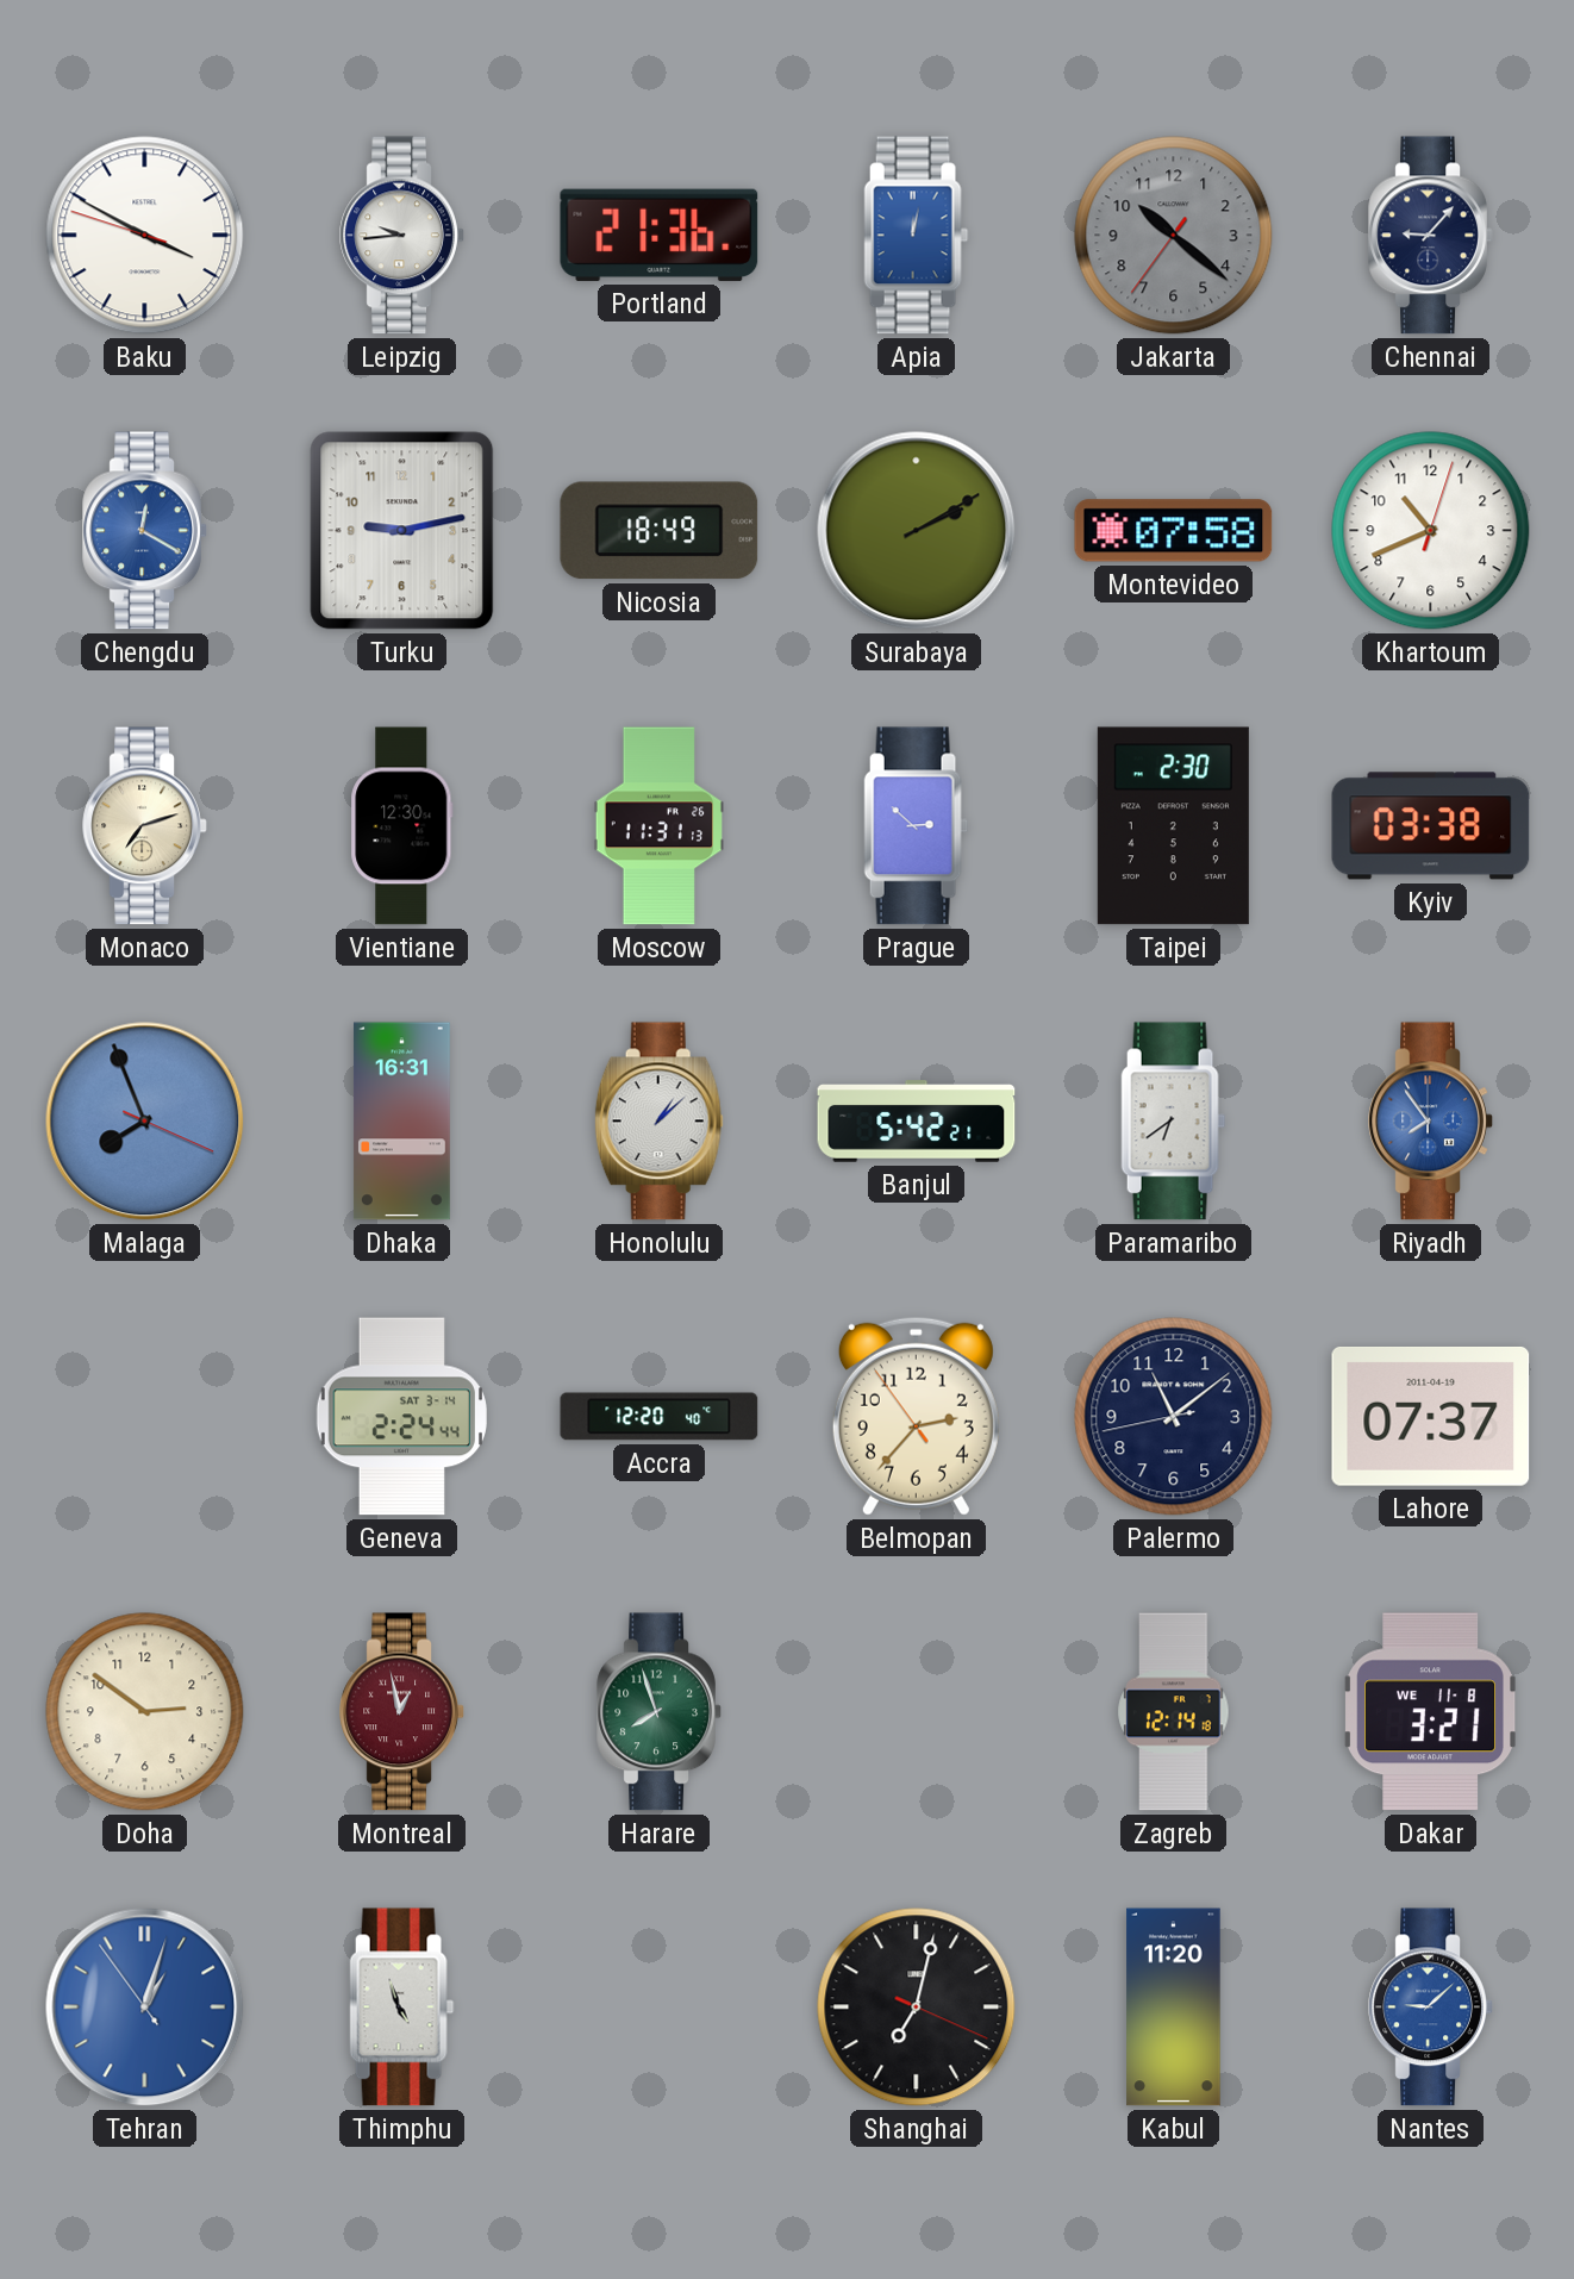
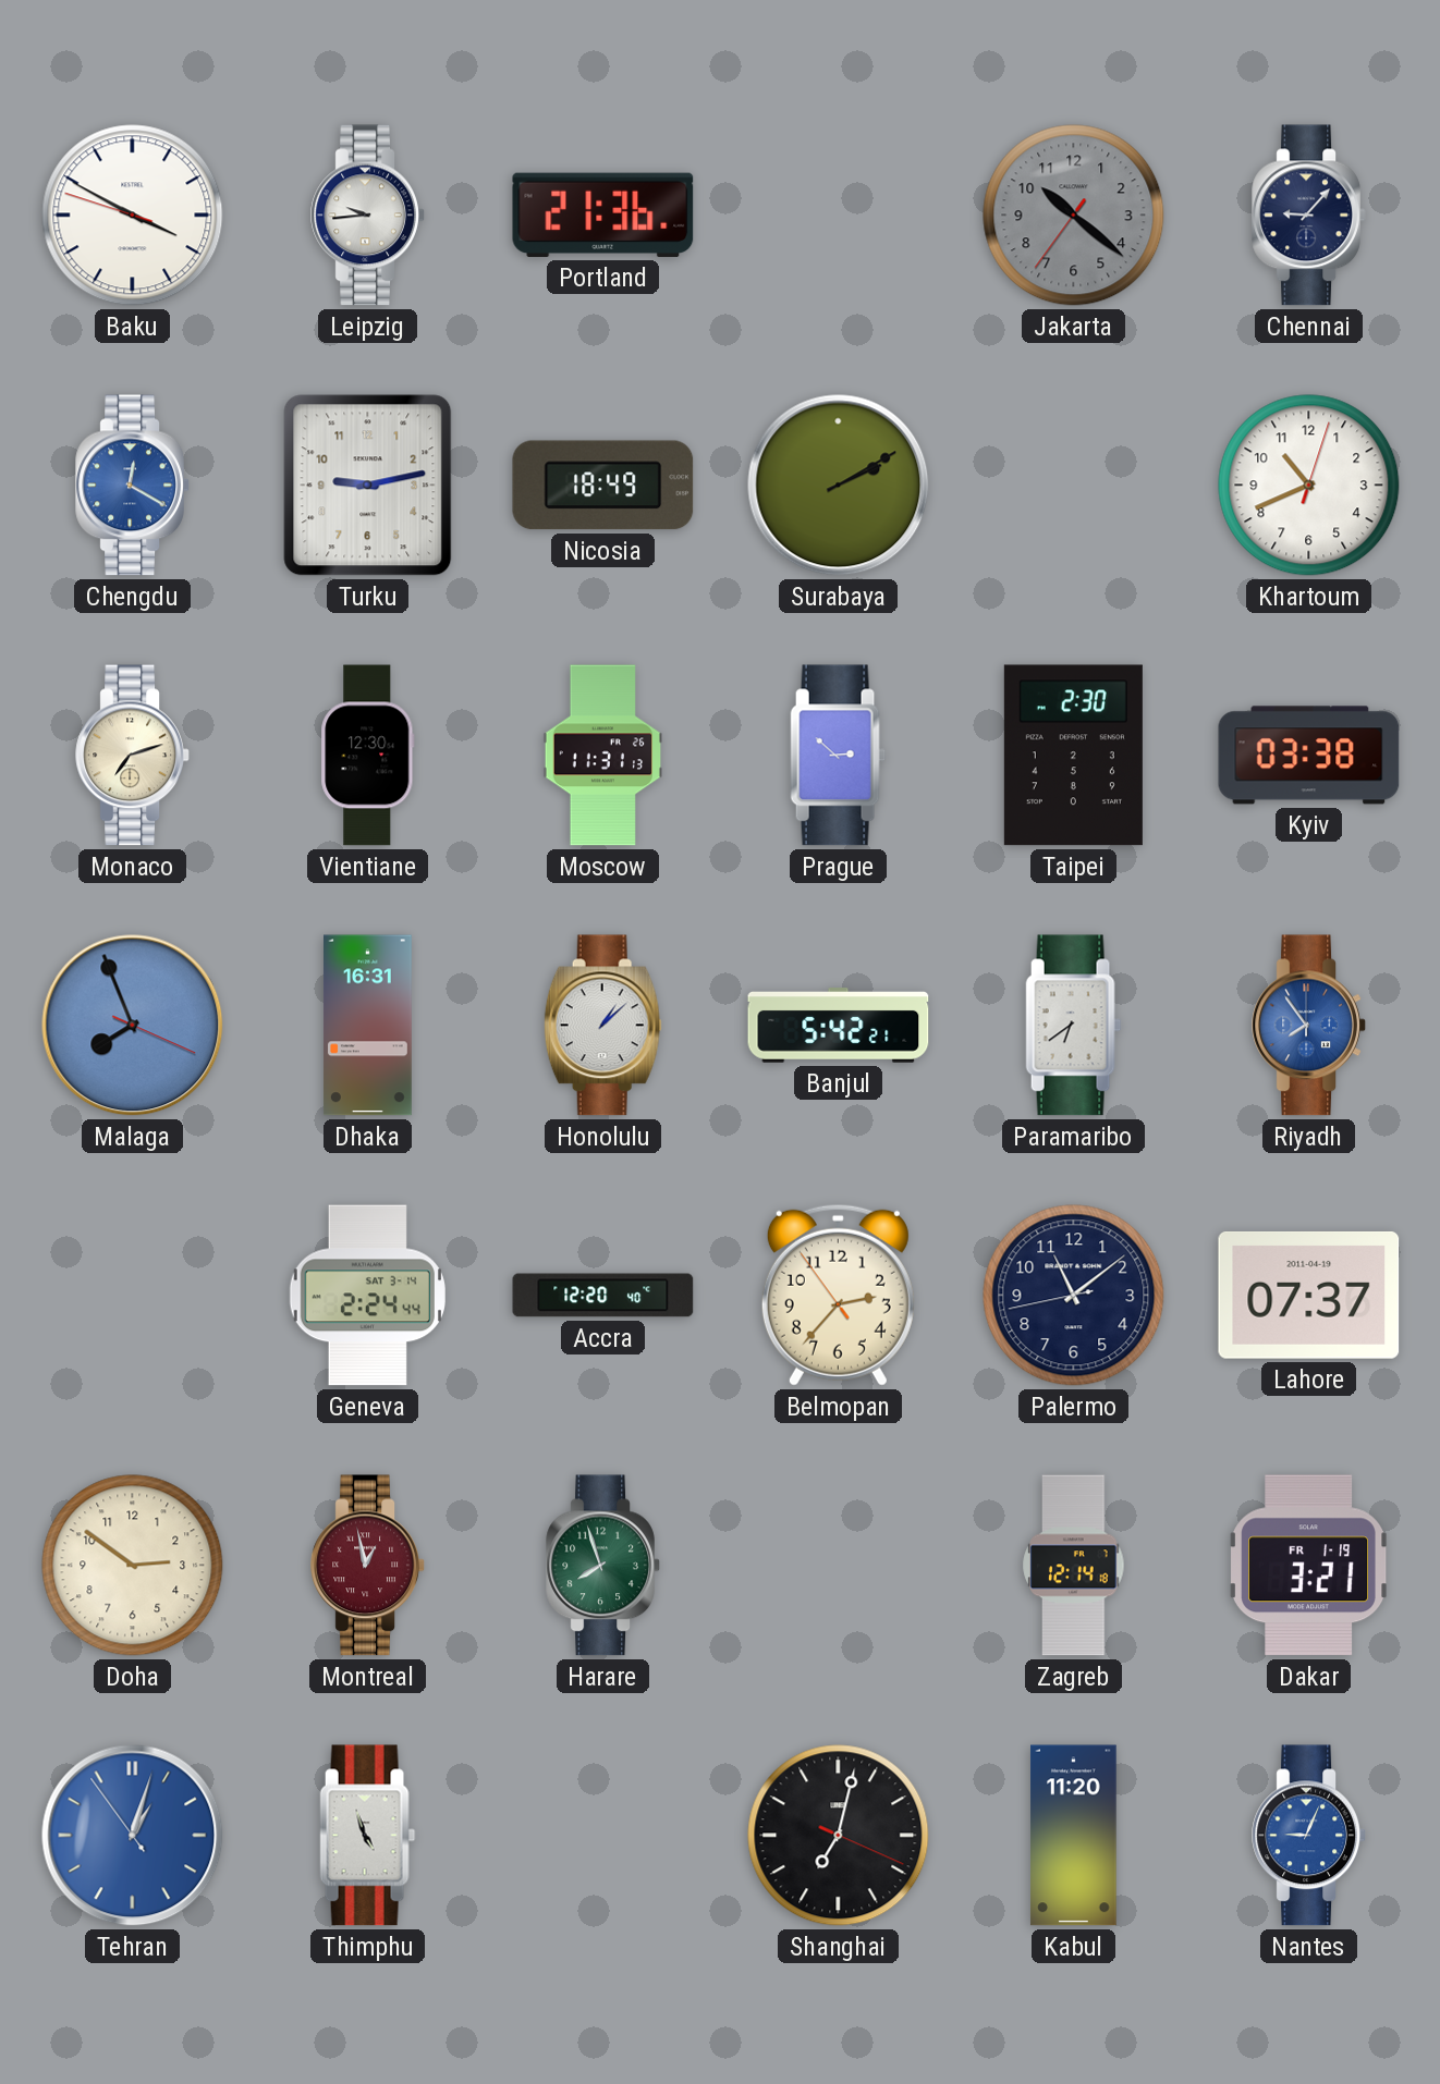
Apia: 12:02 -> none (917, 236)
Montevideo: 07:58 -> none (1174, 531)
Dakar date: WE 11-8 -> FR 1-19 (1308, 1566)
Nantes: 9:08 -> 9:04 (1309, 1836)
